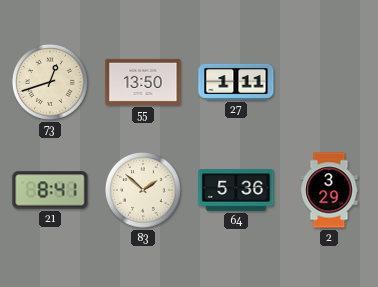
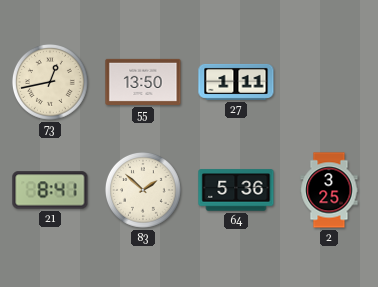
73: 12:42 -> 12:43 (50, 82)
2: 3:29 -> 3:25 (329, 190)
